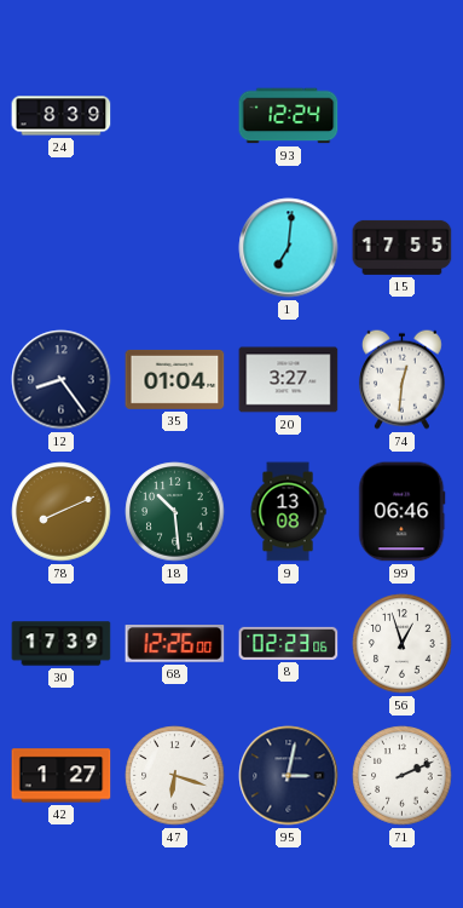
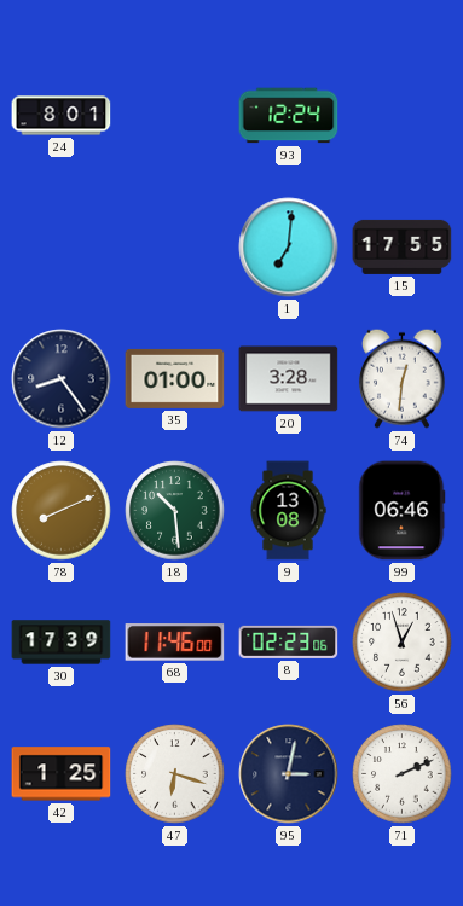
24: 8:39 -> 8:01 (62, 116)
35: 01:04 -> 01:00 (175, 378)
20: 3:27 -> 3:28 (289, 379)
68: 12:26 -> 11:46 (175, 643)
42: 1:27 -> 1:25 (62, 774)
